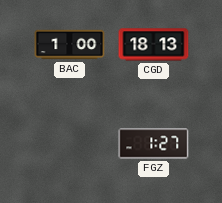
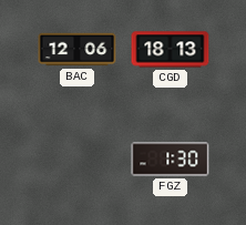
BAC: 1:00 -> 12:06 (78, 50)
FGZ: 1:27 -> 1:30 (171, 160)
